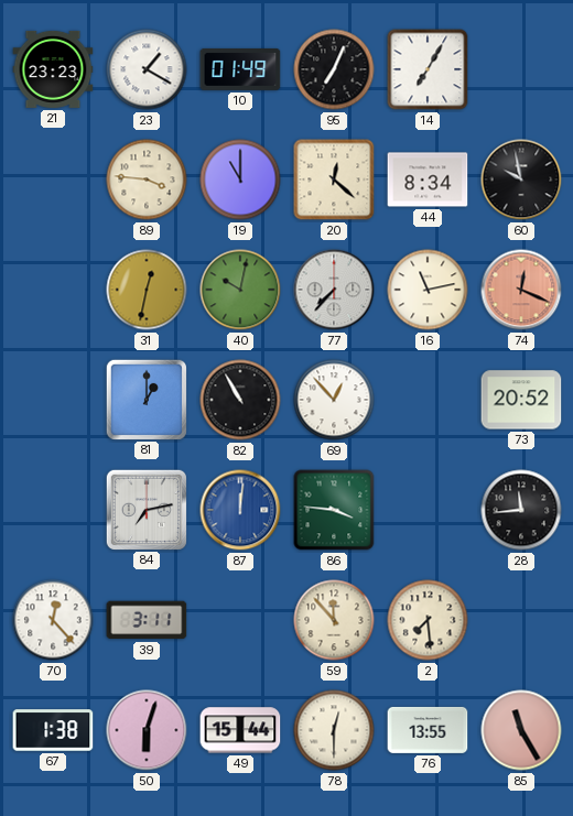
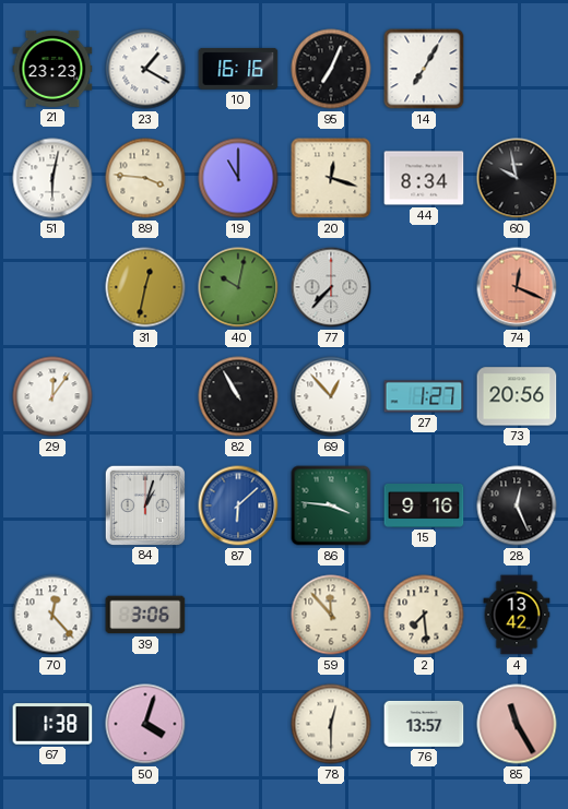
10: 01:49 -> 16:16 (238, 69)
51: none -> 6:02 (52, 178)
20: 12:22 -> 12:18 (331, 178)
16: 11:13 -> none (428, 290)
29: none -> 12:06 (52, 396)
81: 1:00 -> none (145, 399)
27: none -> 1:27 (424, 396)
73: 20:52 -> 20:56 (517, 396)
84: 7:13 -> 1:03 (144, 504)
87: 12:01 -> 6:08 (238, 505)
15: none -> 9:16 (424, 507)
28: 11:44 -> 12:26 (517, 505)
39: 3:11 -> 3:06 (145, 615)
4: none -> 13:42 (517, 615)
50: 6:03 -> 4:03 (145, 724)
49: 15:44 -> none (240, 730)
76: 13:55 -> 13:57 (424, 724)
